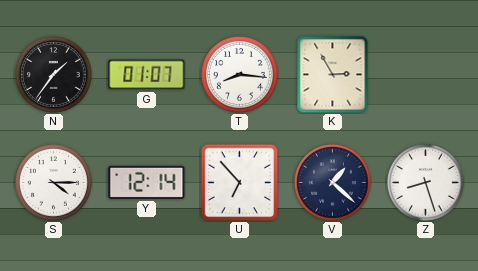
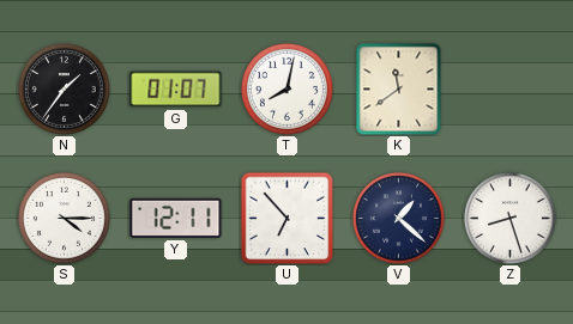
T: 8:16 -> 8:02 (288, 90)
K: 2:55 -> 11:39 (399, 88)
Y: 12:14 -> 12:11 (176, 218)
